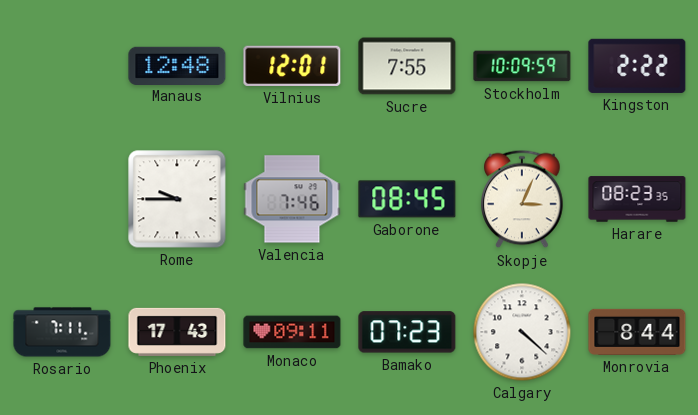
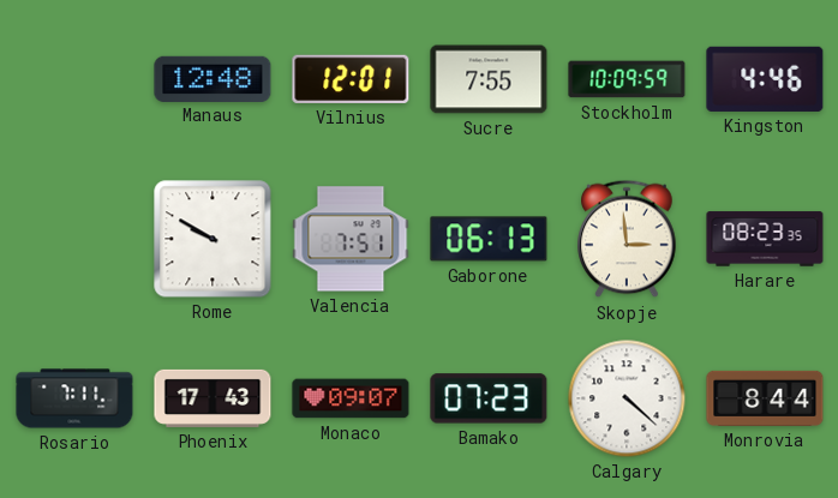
Kingston: 2:22 -> 4:46 (765, 79)
Rome: 9:45 -> 9:50 (213, 239)
Valencia: 7:46 -> 7:51 (351, 239)
Gaborone: 08:45 -> 06:13 (489, 239)
Skopje: 3:04 -> 2:59 (627, 239)
Monaco: 09:11 -> 09:07 (351, 398)
